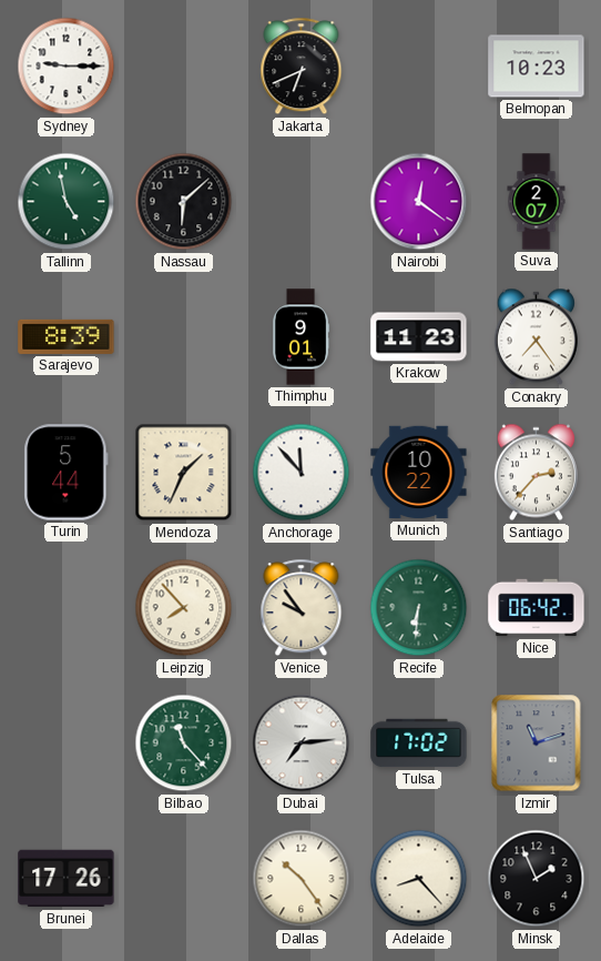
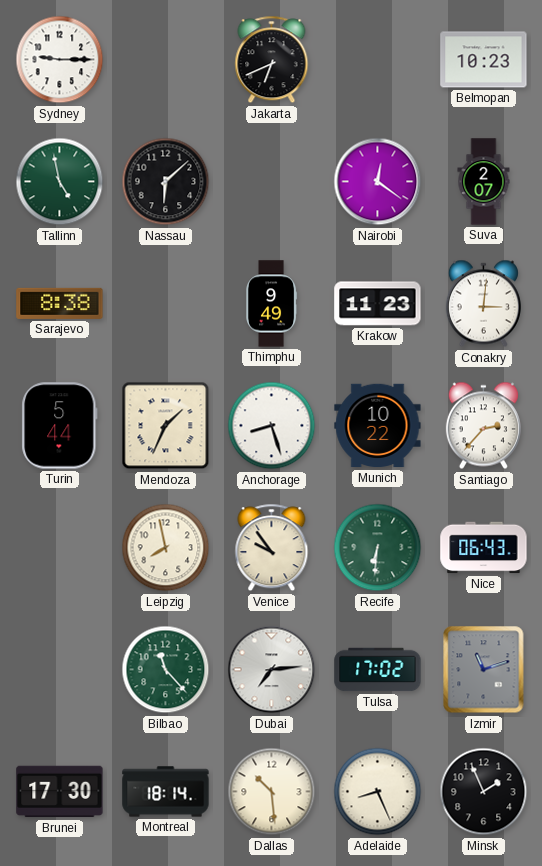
Sarajevo: 8:39 -> 8:38 (60, 303)
Thimphu: 9:01 -> 9:49 (272, 304)
Conakry: 7:24 -> 3:01 (483, 304)
Anchorage: 11:53 -> 8:27 (272, 426)
Leipzig: 7:53 -> 7:58 (166, 548)
Nice: 06:42 -> 06:43 (484, 548)
Brunei: 17:26 -> 17:30 (60, 792)
Montreal: none -> 18:14 (166, 792)
Dallas: 10:24 -> 10:29 (272, 792)
Adelaide: 8:23 -> 8:26 (378, 792)
